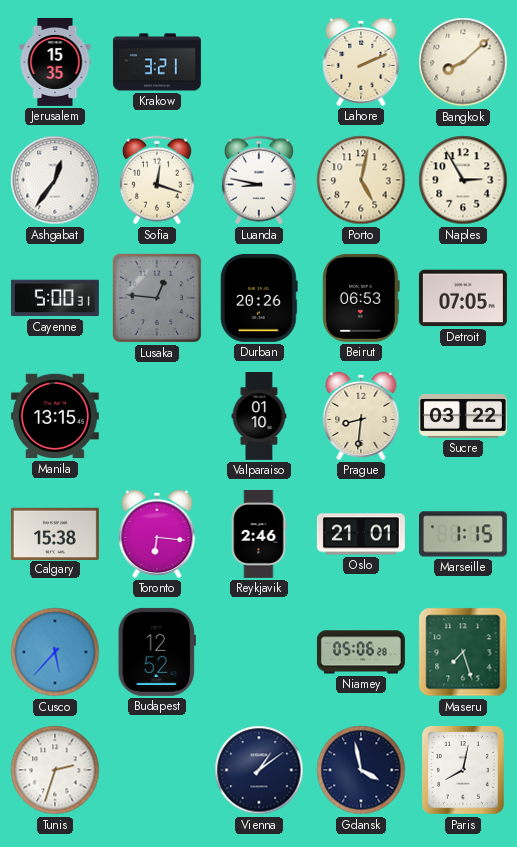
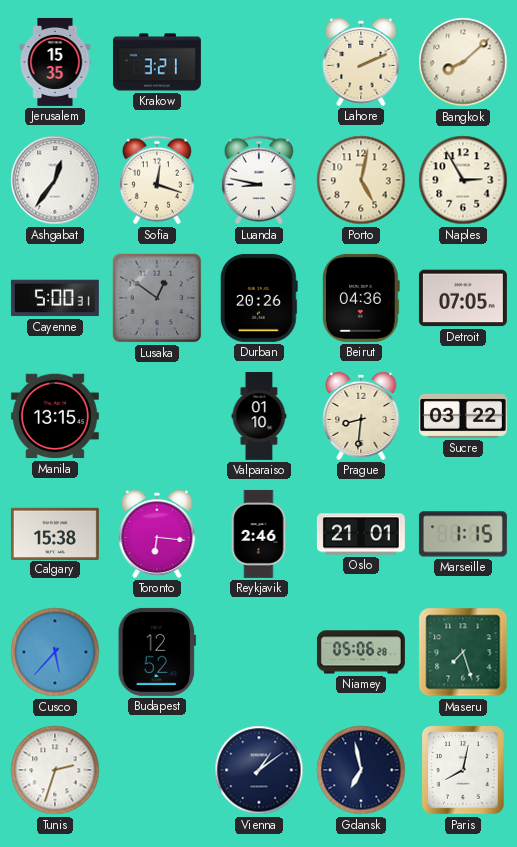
Lusaka: 12:46 -> 12:51 (157, 298)
Beirut: 06:53 -> 04:36 (362, 298)
Gdansk: 3:58 -> 6:58 (361, 770)
